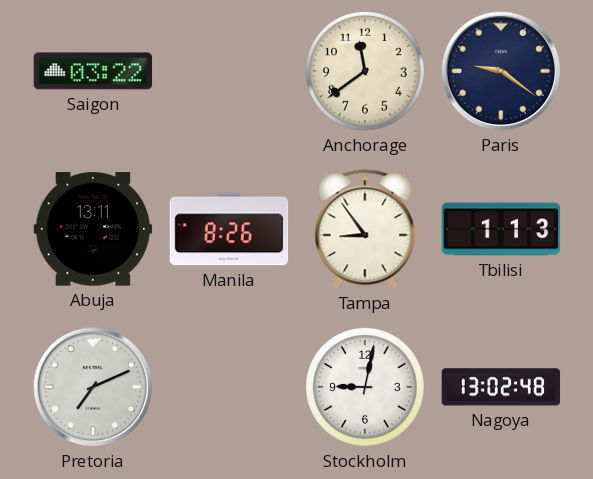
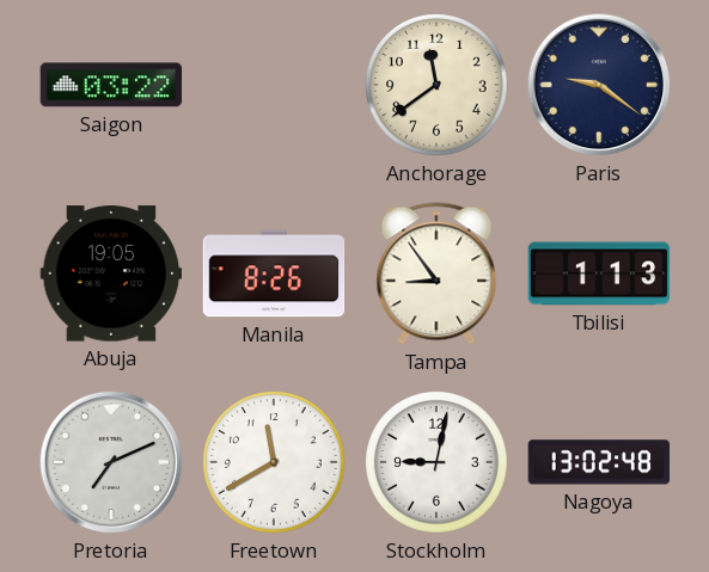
Abuja: 13:11 -> 19:05 (111, 273)
Freetown: none -> 11:40 (275, 463)
